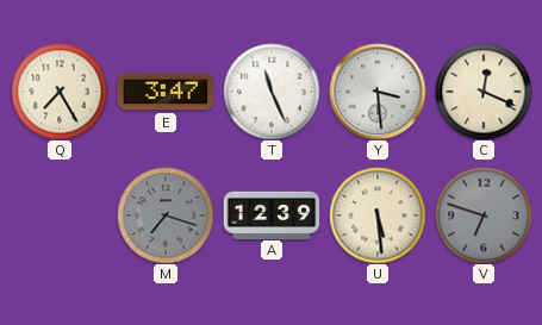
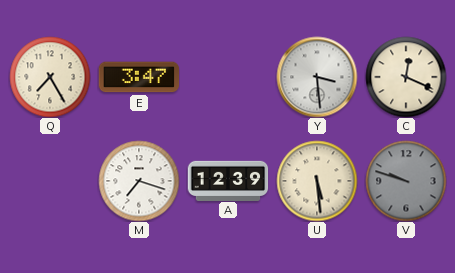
T: 11:26 -> none (272, 92)
M dial: grey -> white (139, 181)
V: 6:48 -> 9:48 (406, 181)
